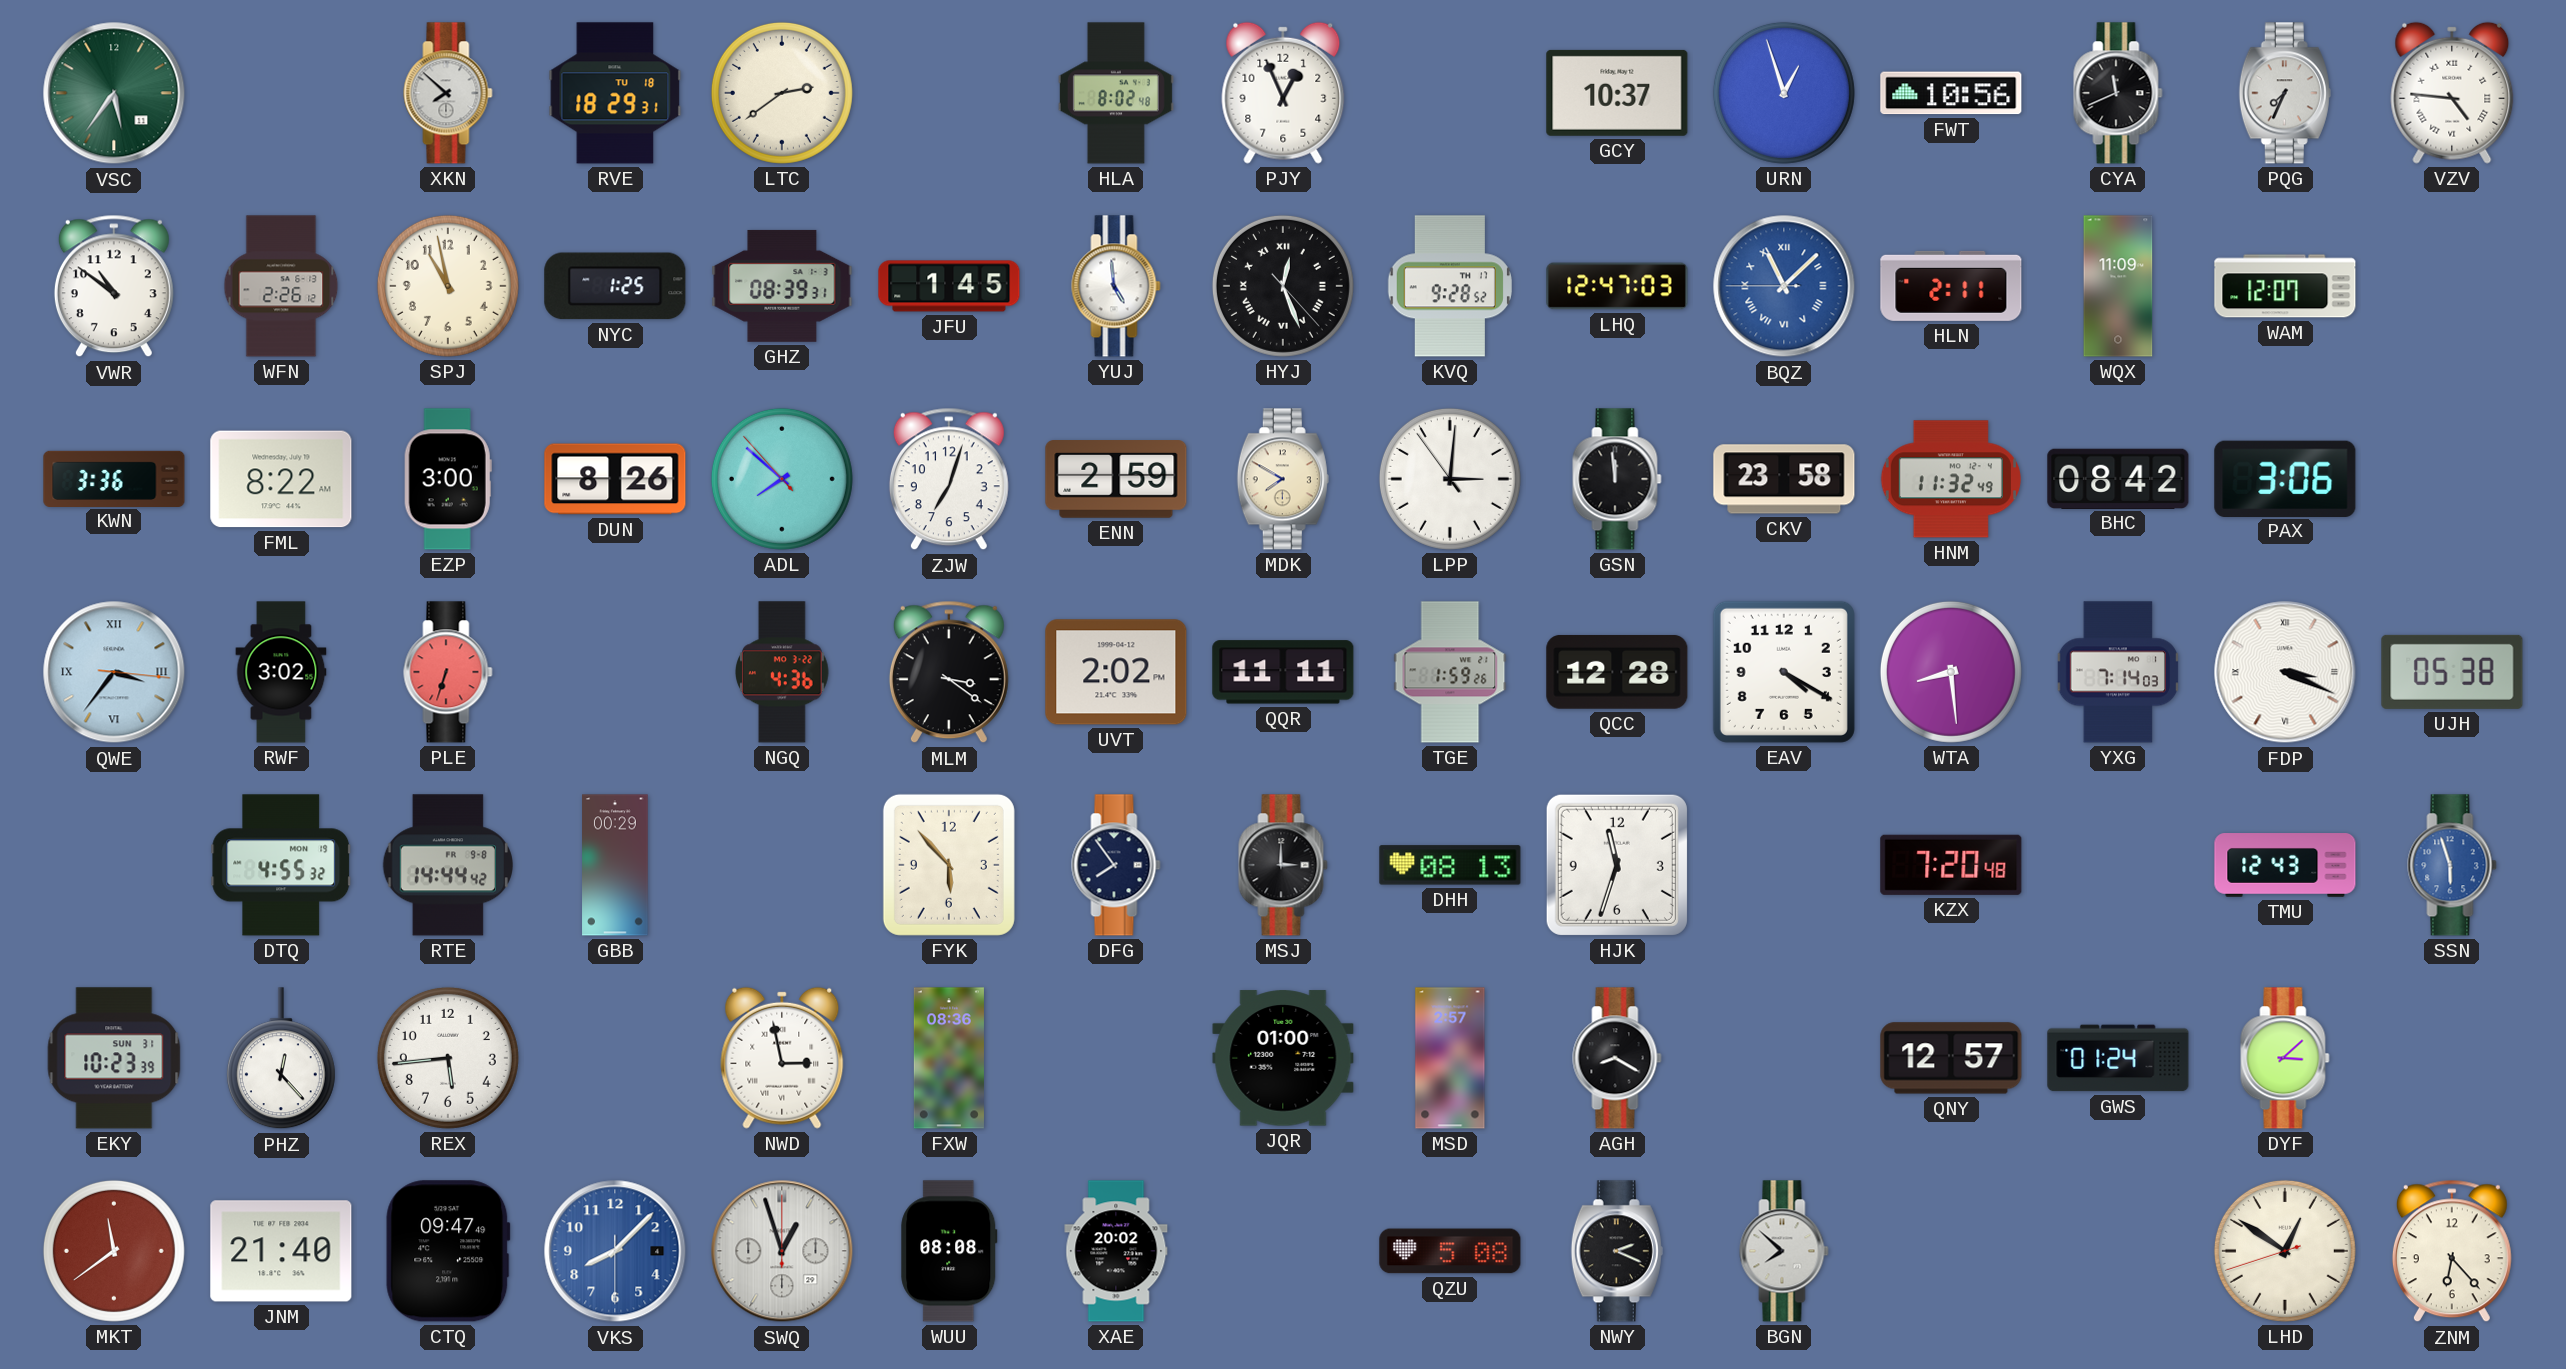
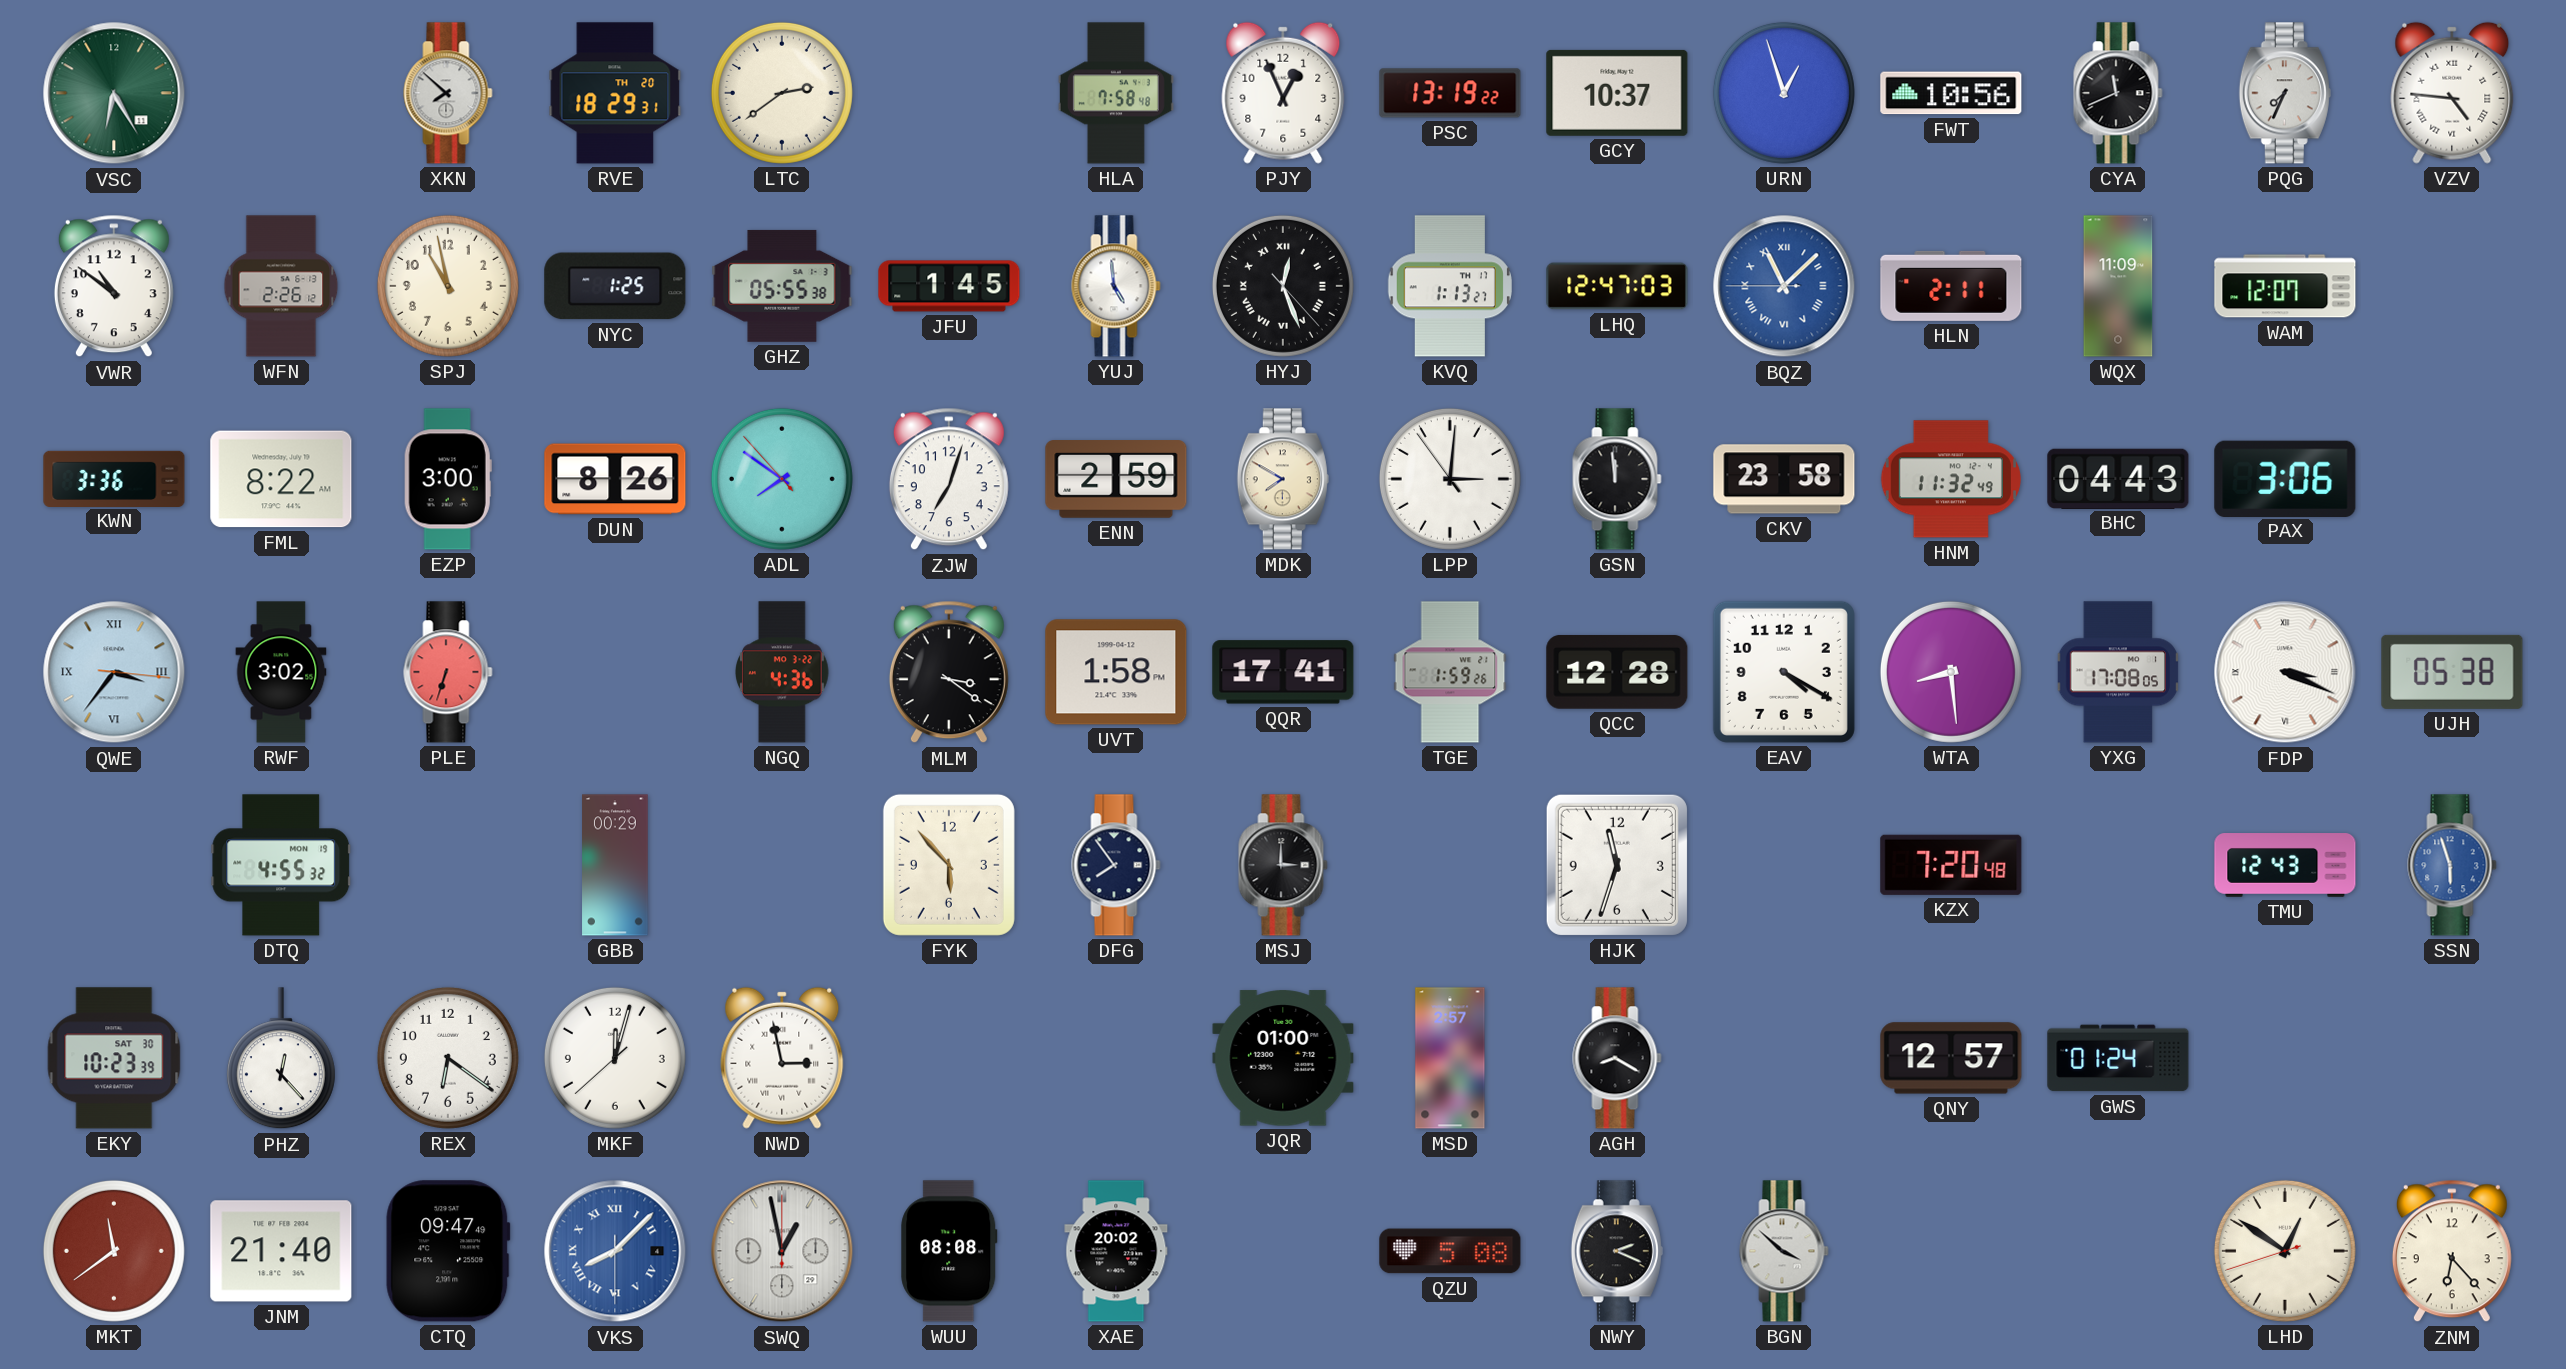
VSC: 5:36 -> 6:25 (114, 93)
RVE date: TU 18 -> TH 20 (615, 93)
HLA: 8:02 -> 7:58 (1116, 93)
PSC: none -> 13:19 (1450, 93)
GHZ: 08:39 -> 05:55 (782, 286)
KVQ: 9:28 -> 1:13 (1450, 286)
ADL: 7:51 -> 7:50 (782, 479)
BHC: 08:42 -> 04:43 (2118, 478)
UVT: 2:02 -> 1:58 (1116, 672)
QQR: 11:11 -> 17:41 (1283, 672)
YXG: 7:14 -> 17:08 (2117, 672)
RTE: 14:44 -> none (447, 865)
DHH: 08:13 -> none (1450, 865)
EKY date: SUN 31 -> SAT 30 (114, 1058)
REX: 5:44 -> 6:21 (448, 1058)
MKF: none -> 12:02 (615, 1058)
FXW: 08:36 -> none (949, 1058)
DYF: 3:08 -> none (2285, 1058)
VKS numerals: Arabic -> Roman (615, 1251)
SWQ: 12:57 -> 12:58 (782, 1251)
BGN: 7:52 -> 3:52 (1784, 1251)
